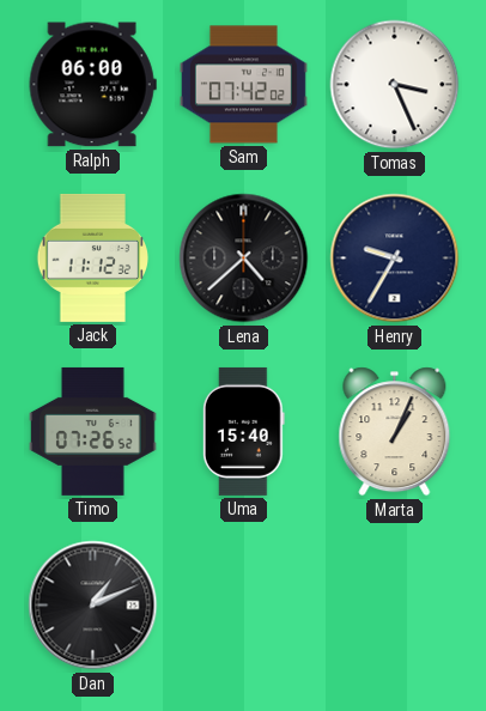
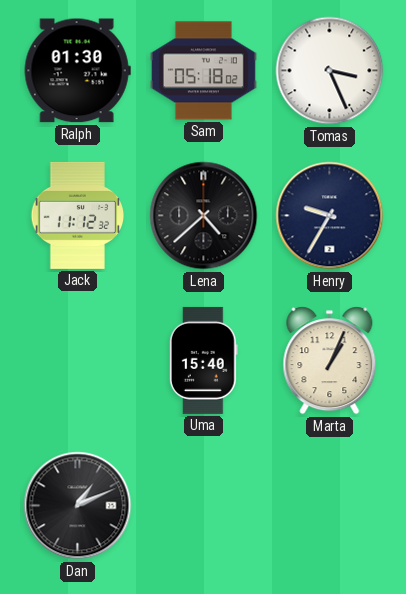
Ralph: 06:00 -> 01:30 (77, 71)
Sam: 07:42 -> 05:18 (203, 71)
Timo: 07:26 -> none (93, 431)
